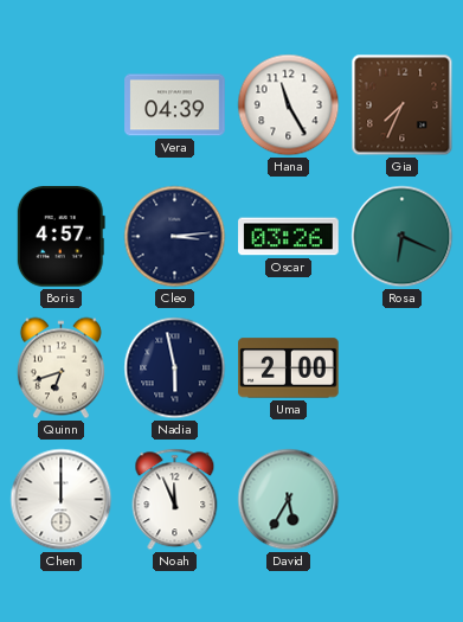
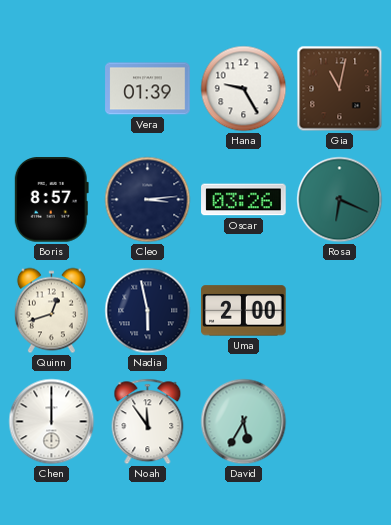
Vera: 04:39 -> 01:39 (148, 89)
Hana: 11:25 -> 9:25 (244, 89)
Gia: 7:34 -> 11:02 (340, 89)
Boris: 4:57 -> 8:57 (51, 200)
Quinn: 6:42 -> 12:42 (51, 311)
Noah: 11:56 -> 11:54 (148, 422)
